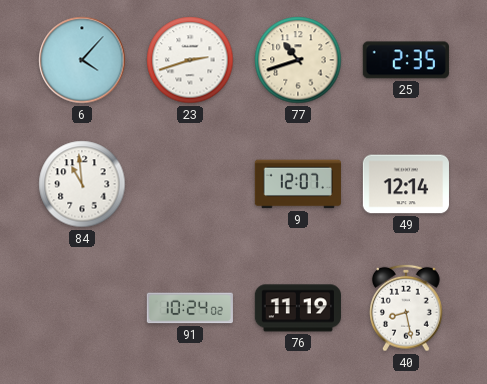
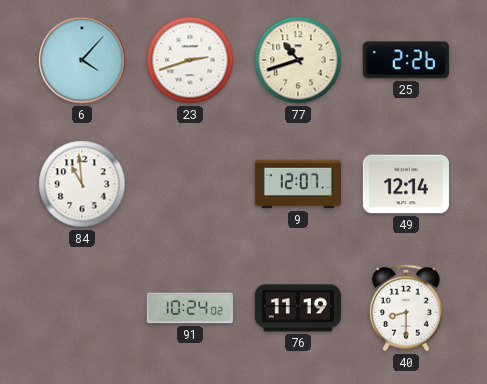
25: 2:35 -> 2:26 (406, 60)
40: 8:28 -> 8:30 (407, 308)
